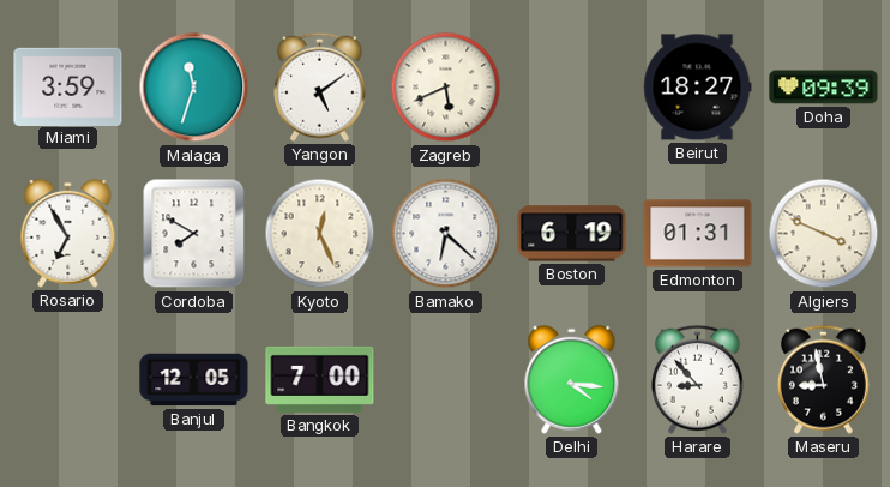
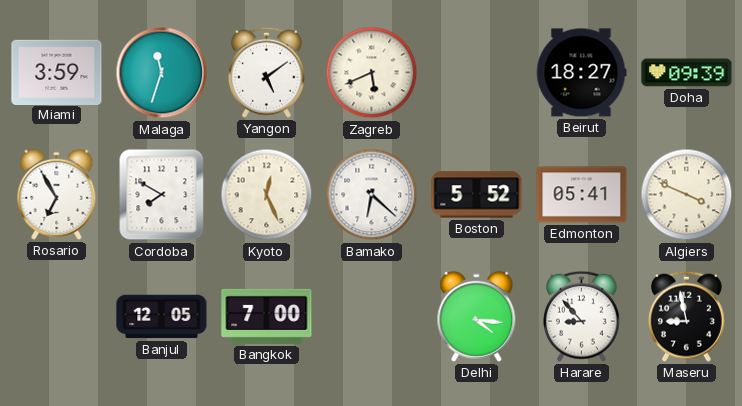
Boston: 6:19 -> 5:52 (477, 195)
Edmonton: 01:31 -> 05:41 (582, 195)
